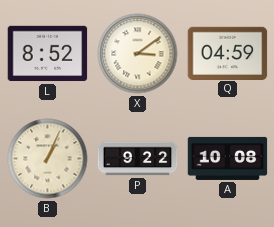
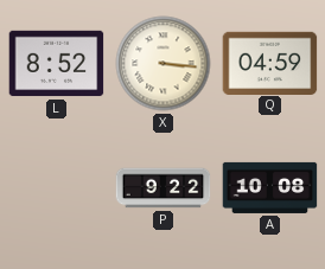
X: 3:09 -> 3:16 (164, 64)
B: 1:04 -> none (48, 159)
